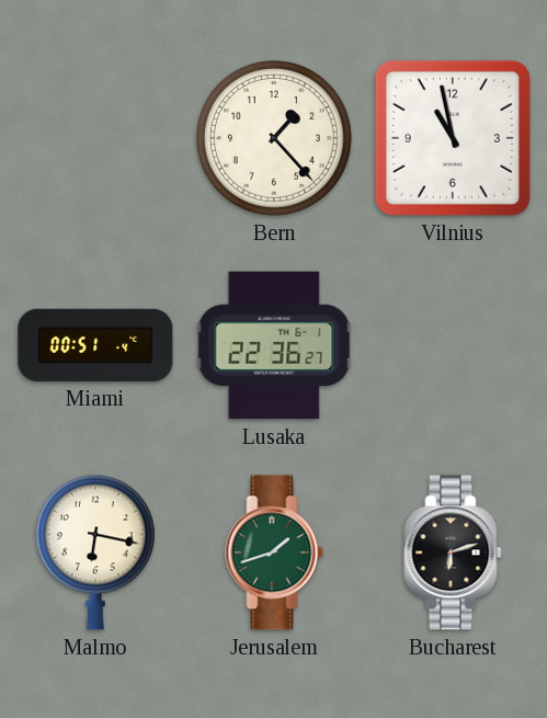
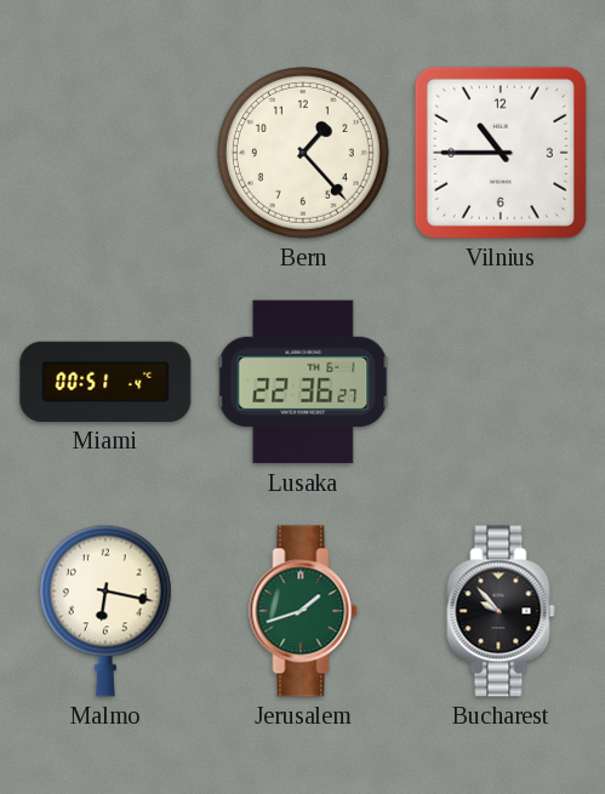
Vilnius: 10:58 -> 10:45 (501, 153)
Bucharest: 6:12 -> 9:53 (501, 611)
